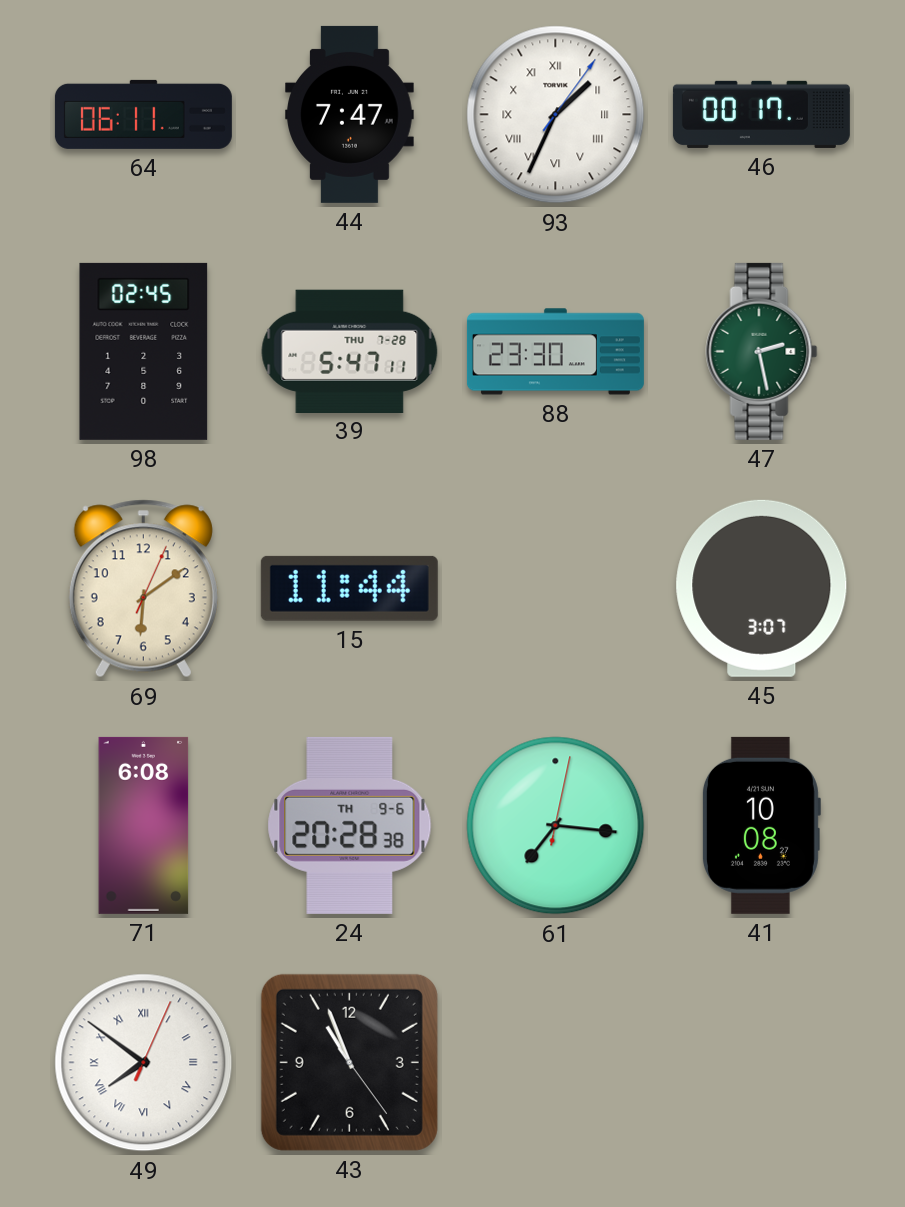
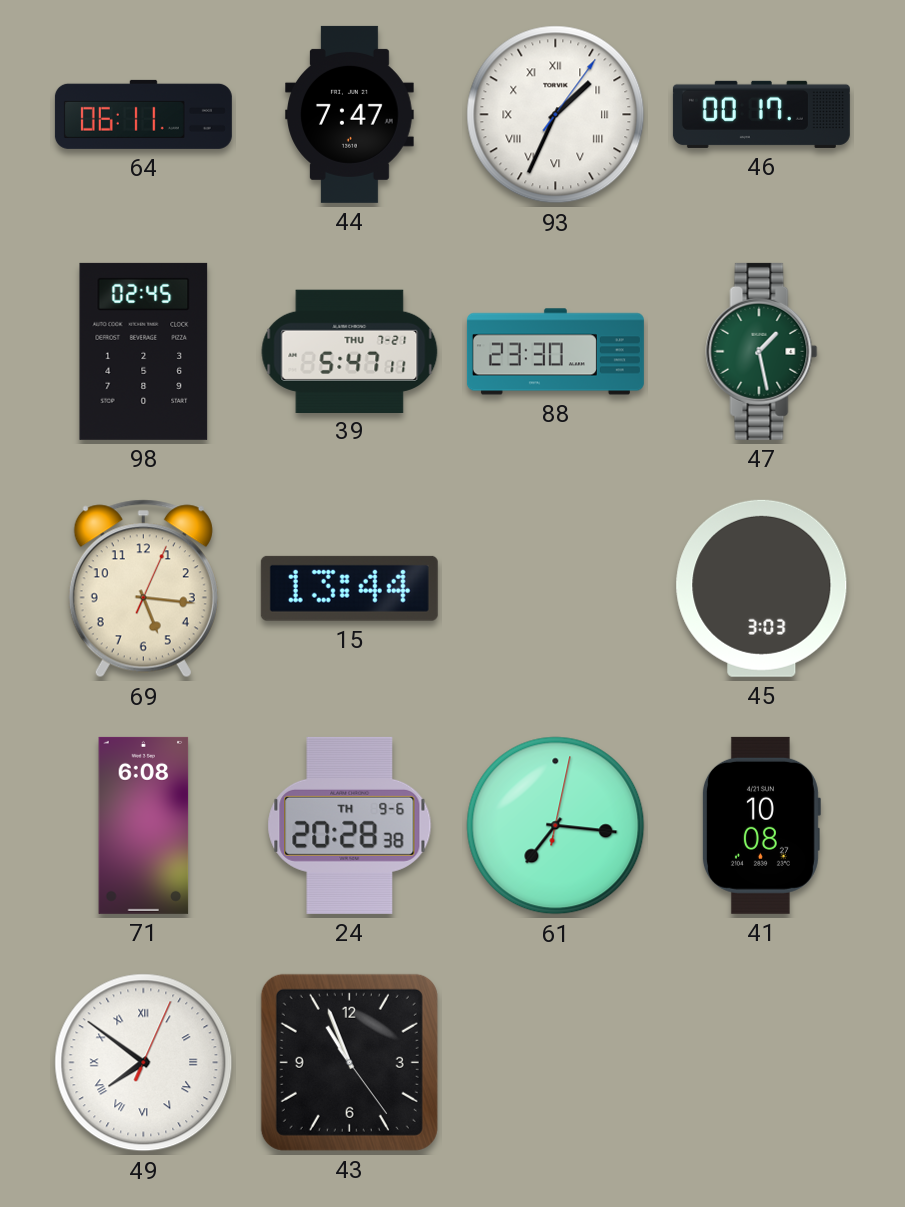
39 date: THU 7-28 -> THU 7-21 (350, 351)
47: 2:28 -> 1:28 (762, 351)
69: 6:09 -> 5:16 (143, 589)
15: 11:44 -> 13:44 (349, 588)
45: 3:07 -> 3:03 (762, 588)
